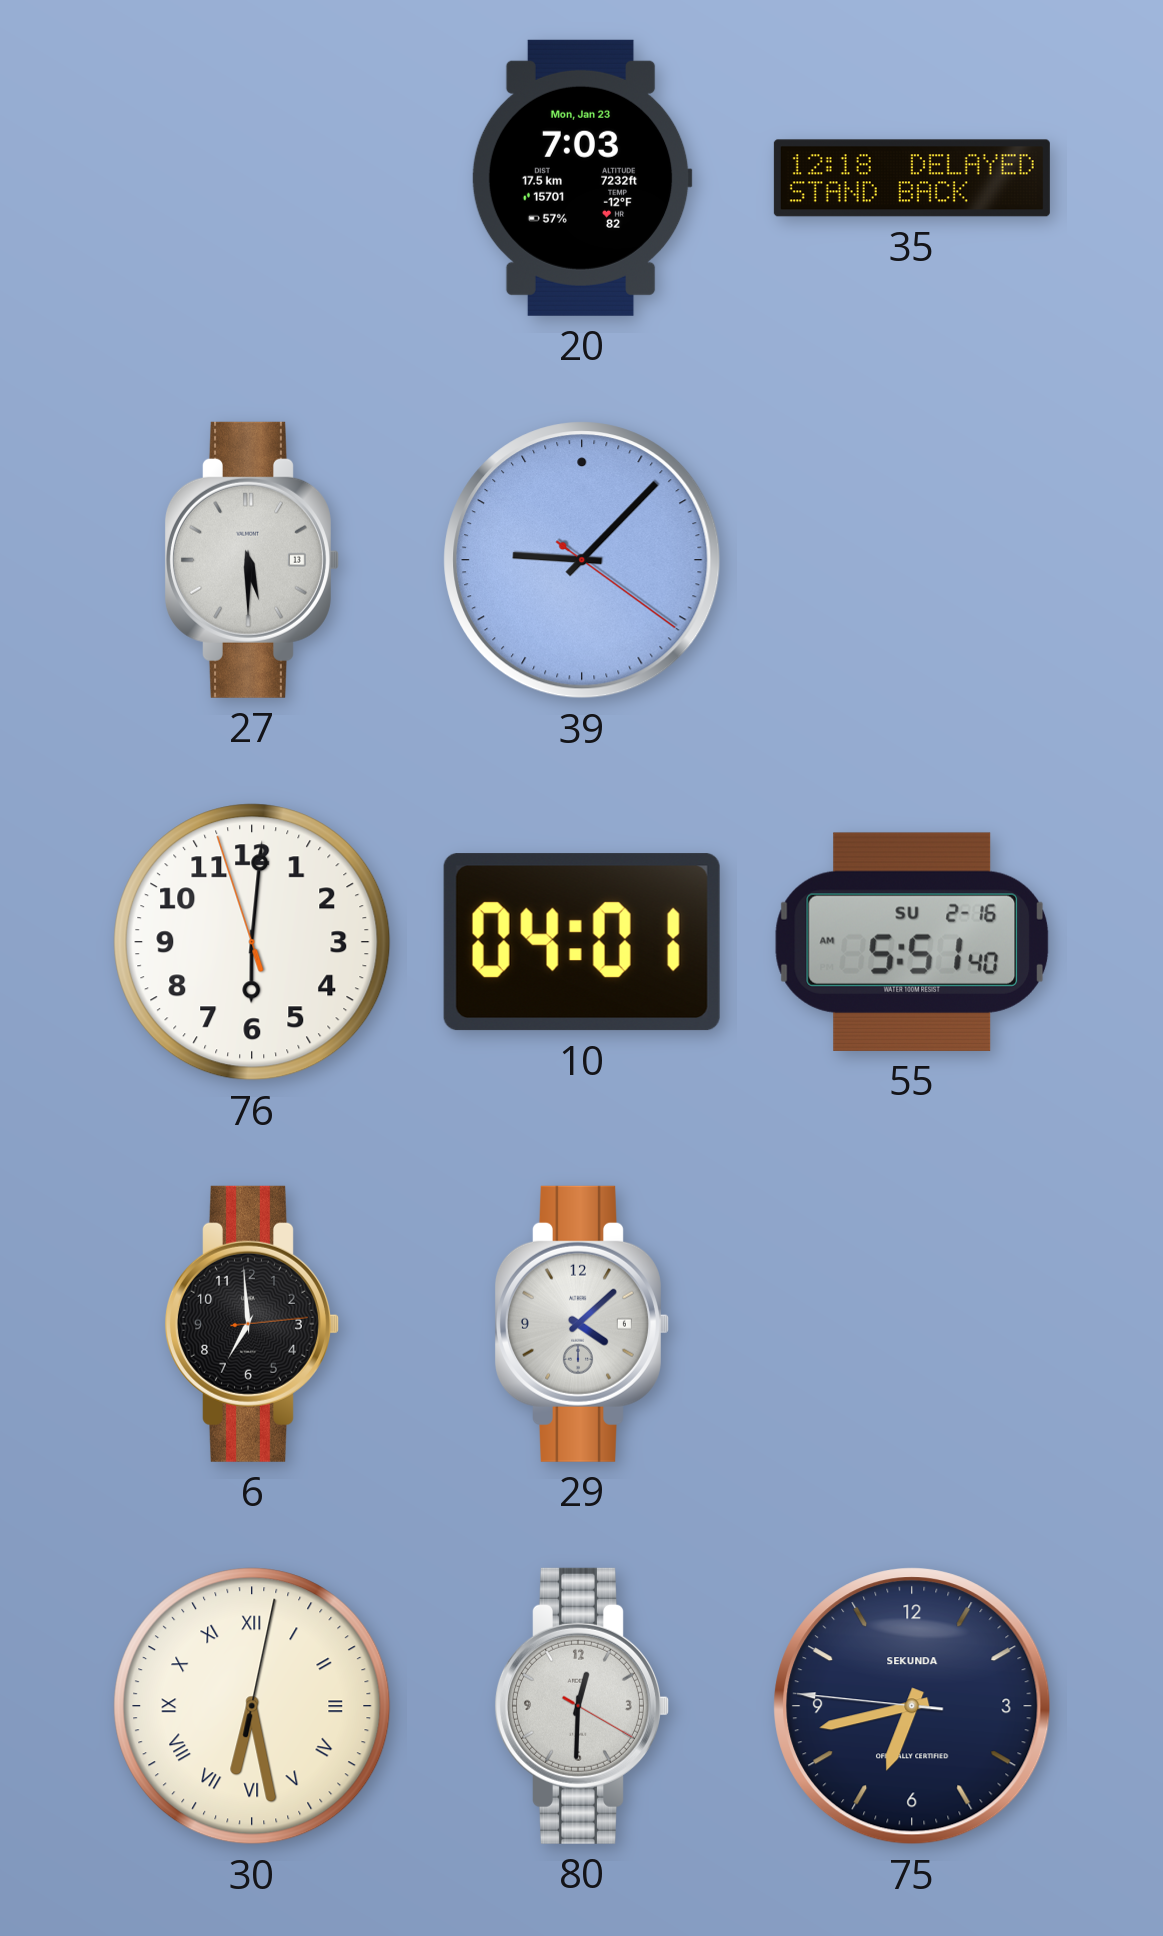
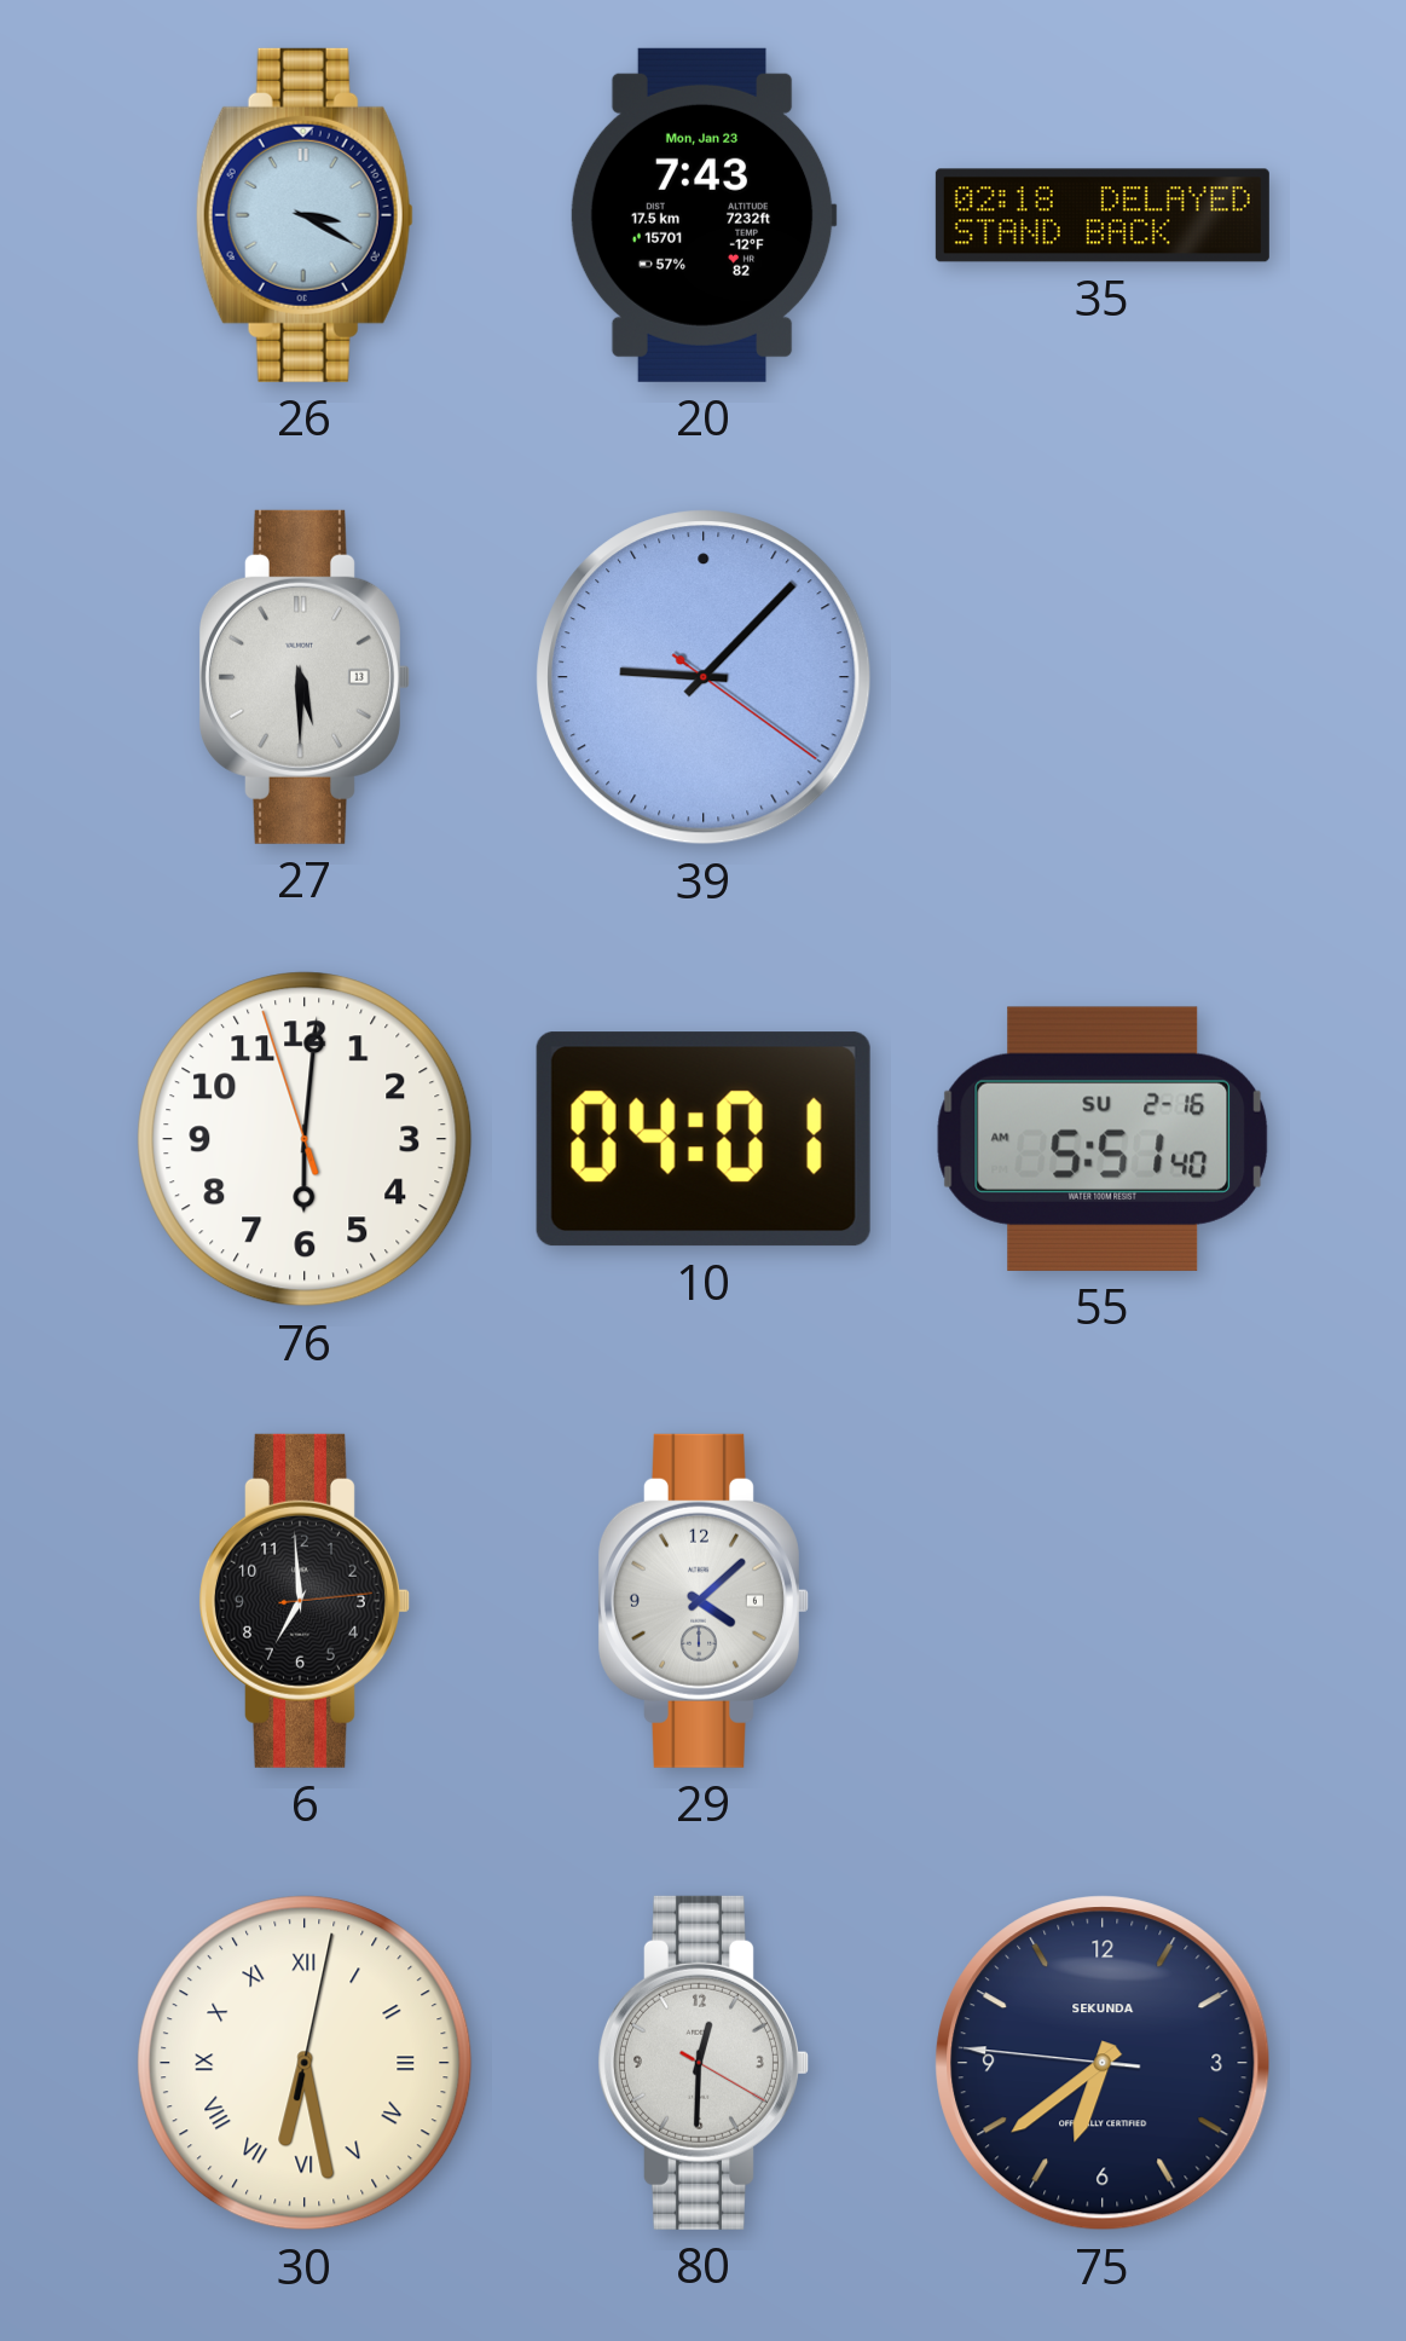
26: none -> 3:20 (305, 215)
20: 7:03 -> 7:43 (704, 215)
35: 12:18 -> 02:18 (1103, 215)
75: 6:42 -> 6:38 (1103, 2063)
